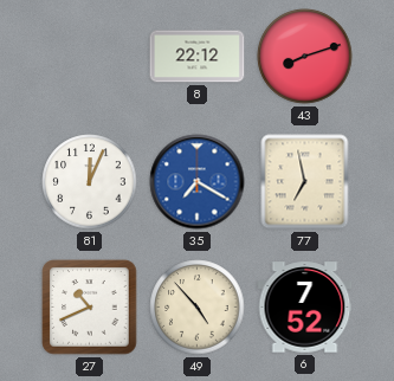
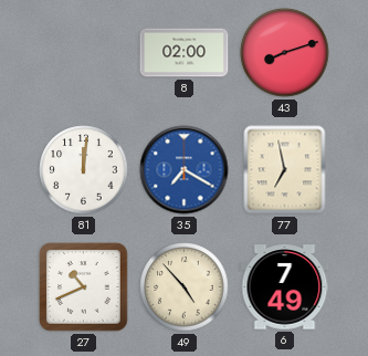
8: 22:12 -> 02:00 (185, 53)
81: 12:04 -> 12:01 (84, 170)
6: 7:52 -> 7:49 (285, 287)
